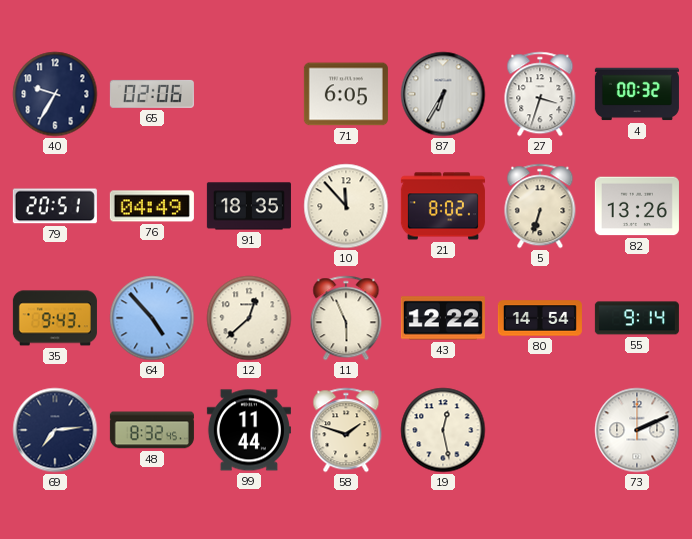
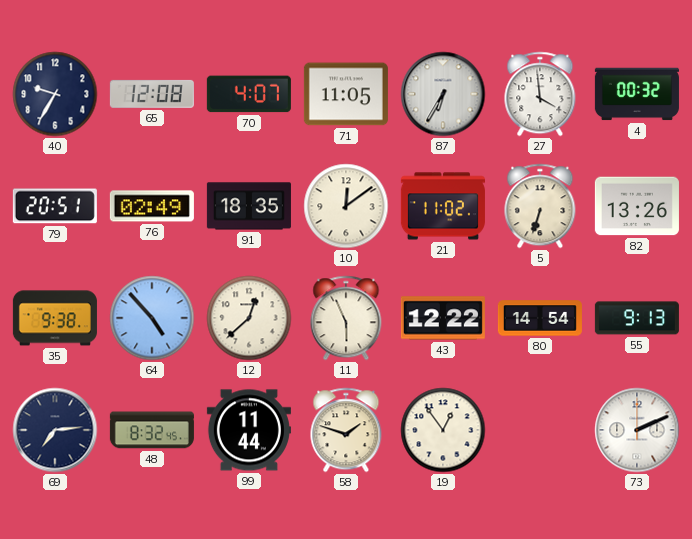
65: 02:06 -> 12:08 (152, 94)
70: none -> 4:07 (249, 94)
71: 6:05 -> 11:05 (346, 94)
27: 3:33 -> 3:59 (540, 94)
76: 04:49 -> 02:49 (152, 206)
10: 11:53 -> 12:09 (346, 206)
21: 8:02 -> 11:02 (443, 206)
35: 9:43 -> 9:38 (55, 318)
55: 9:14 -> 9:13 (637, 318)
19: 12:28 -> 12:54 (443, 430)
